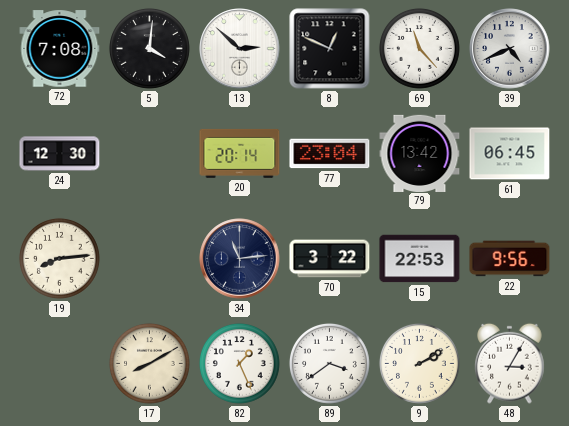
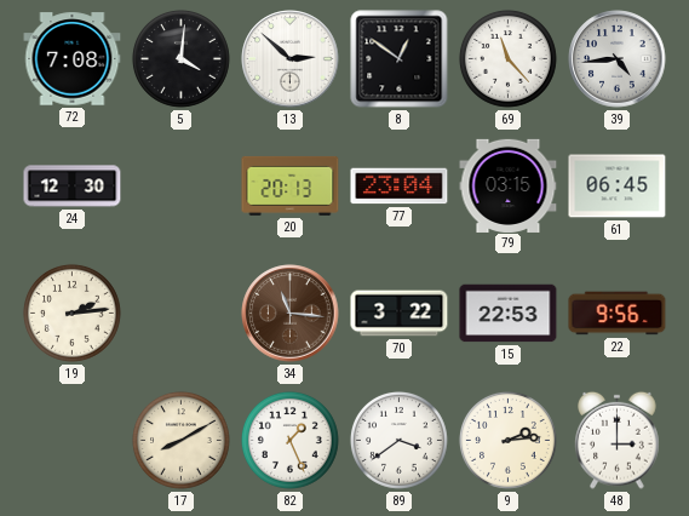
8: 12:49 -> 12:51 (400, 59)
39: 4:41 -> 4:44 (618, 59)
20: 20:14 -> 20:13 (291, 185)
79: 13:42 -> 03:15 (509, 185)
19: 8:14 -> 2:14 (71, 313)
34: 11:14 -> 11:16 (291, 314)
34 dial: navy -> brown (291, 314)
9: 2:10 -> 2:14 (507, 440)
48: 3:05 -> 3:00 (618, 440)
